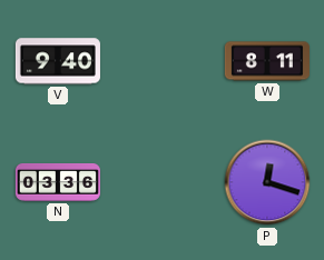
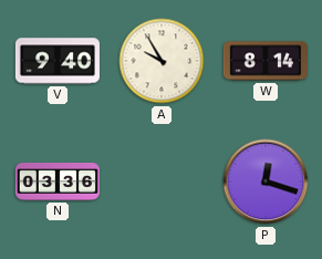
A: none -> 9:55 (162, 61)
W: 8:11 -> 8:14 (266, 61)
